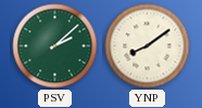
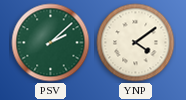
YNP: 8:09 -> 4:09 (136, 43)
